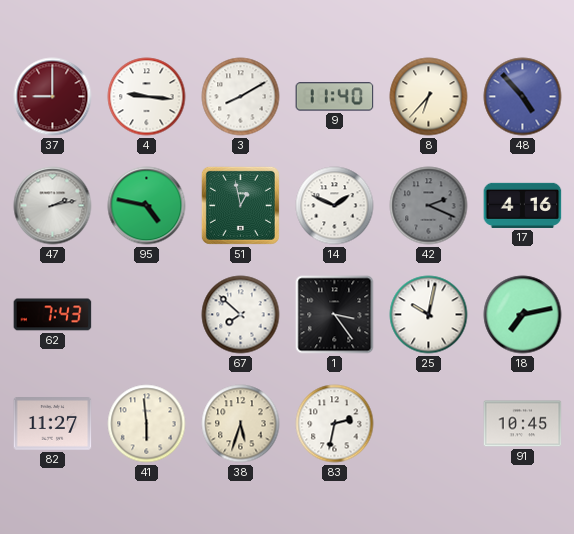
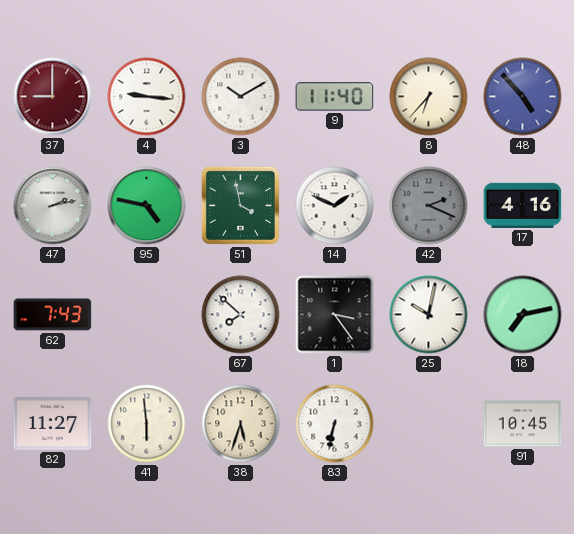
3: 8:10 -> 10:10 (241, 97)
51: 12:58 -> 3:58 (240, 205)
83: 2:32 -> 6:32 (335, 424)
